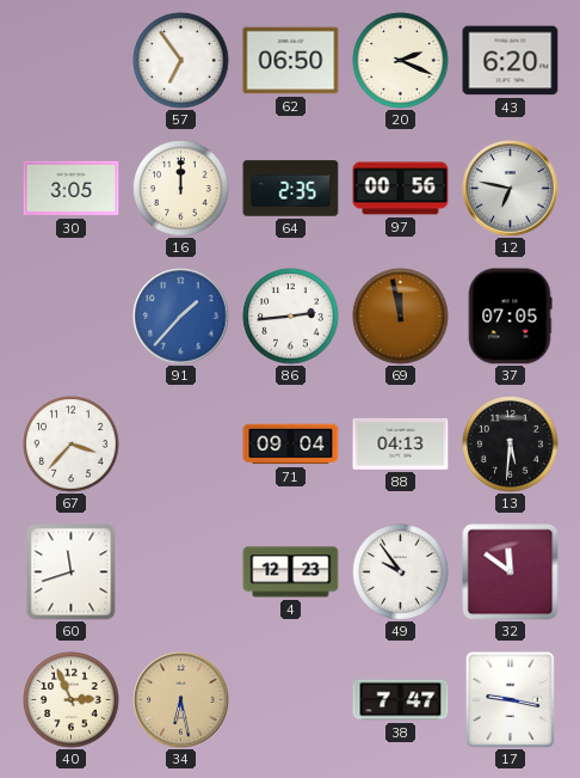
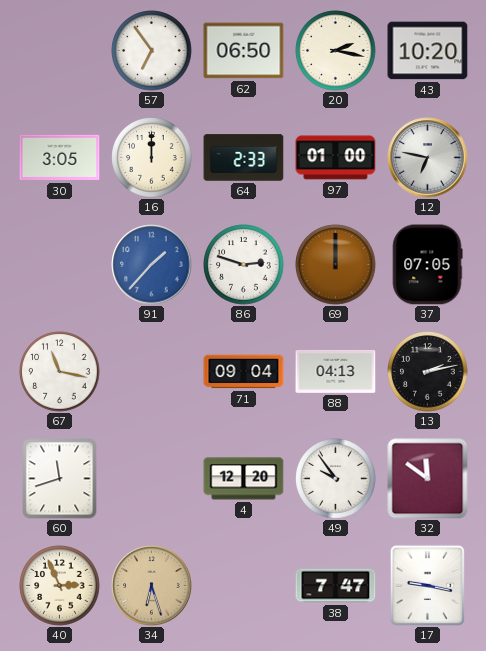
20: 2:19 -> 2:17 (336, 51)
43: 6:20 -> 10:20 (428, 51)
64: 2:35 -> 2:33 (244, 158)
97: 00:56 -> 01:00 (336, 158)
86: 2:44 -> 2:48 (244, 265)
69: 11:58 -> 12:00 (336, 265)
67: 3:37 -> 11:17 (60, 372)
13: 5:31 -> 2:13 (428, 372)
4: 12:23 -> 12:20 (244, 479)
34: 6:28 -> 6:27 (152, 586)
